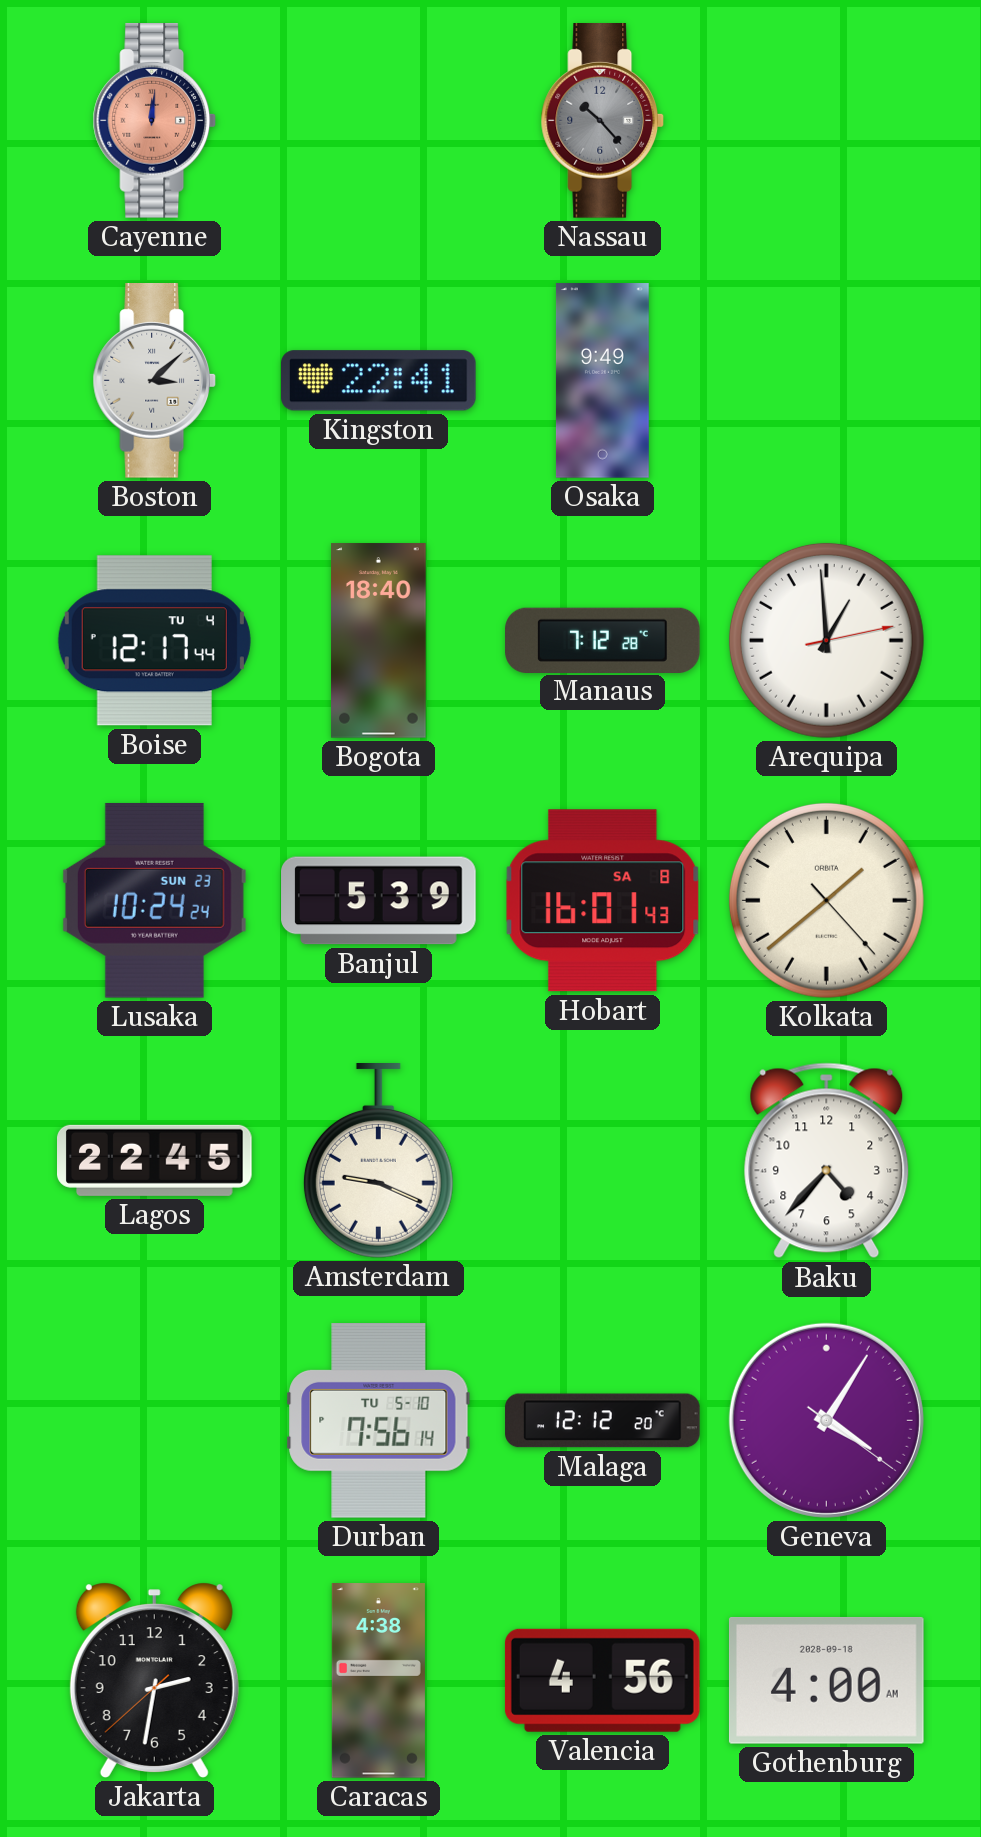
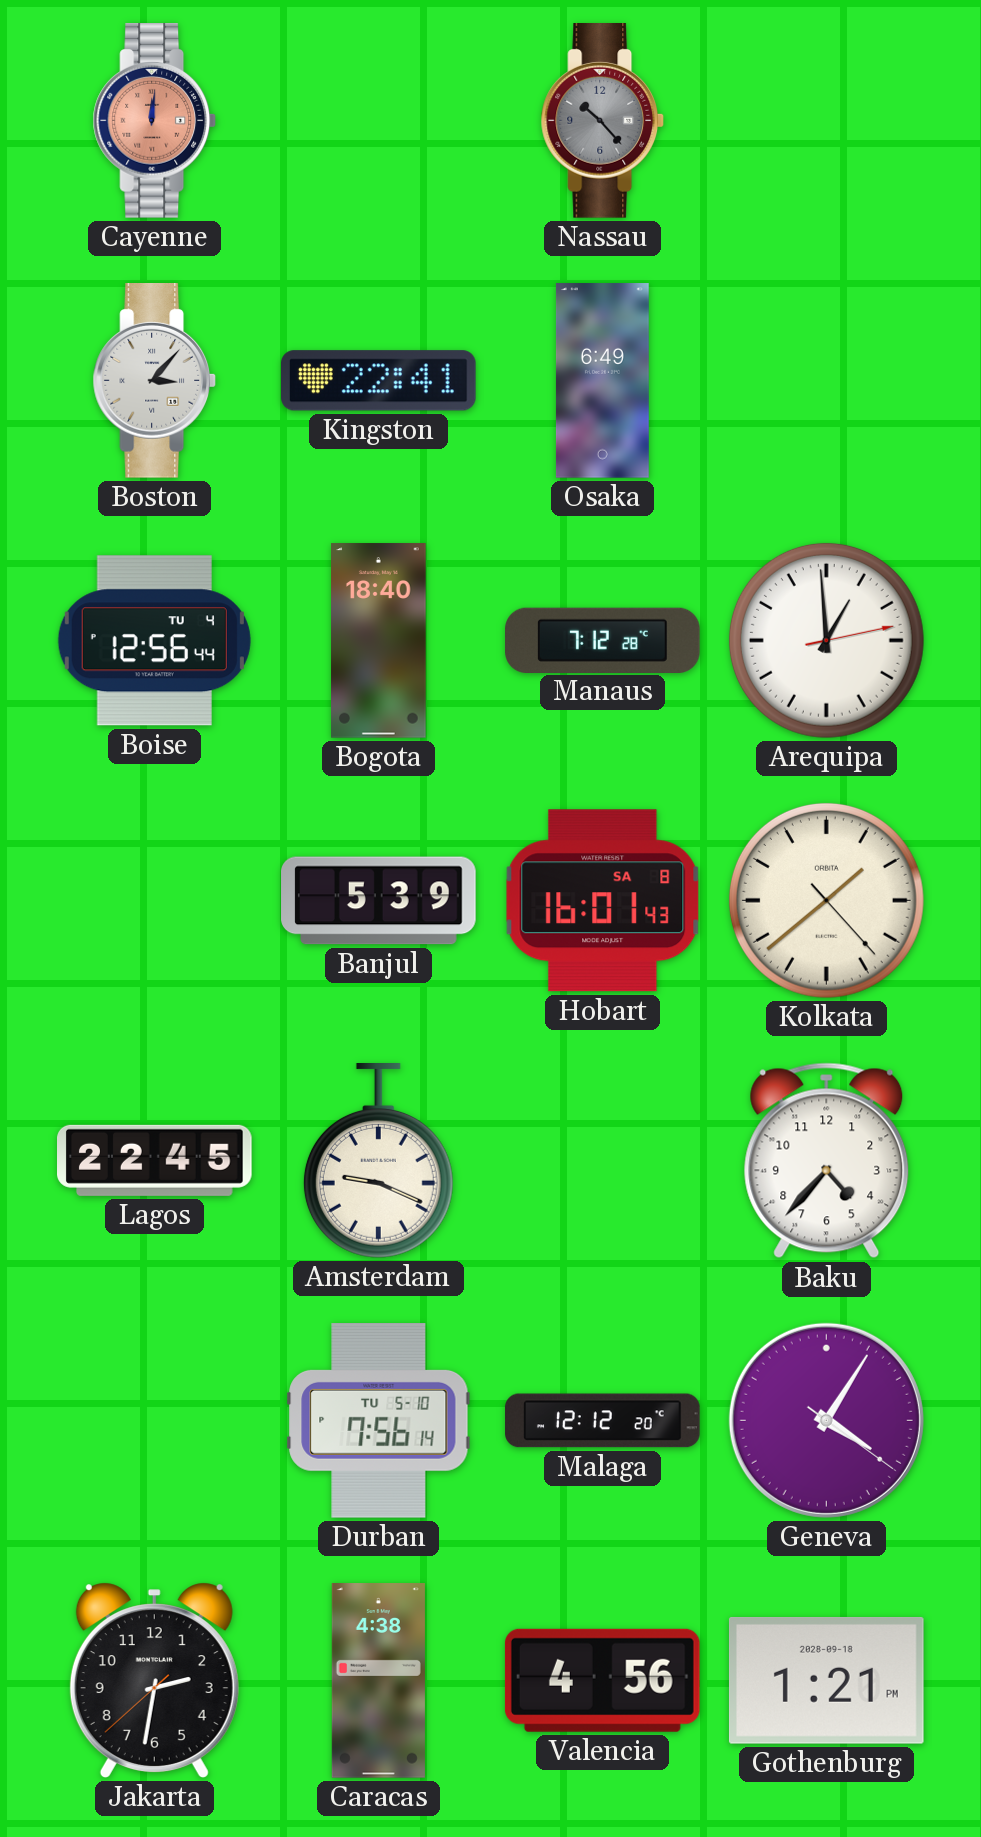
Boston: 3:08 -> 3:07 (154, 381)
Osaka: 9:49 -> 6:49 (602, 381)
Boise: 12:17 -> 12:56 (154, 641)
Lusaka: 10:24 -> none (154, 900)
Gothenburg: 4:00 -> 1:21 (826, 1680)
